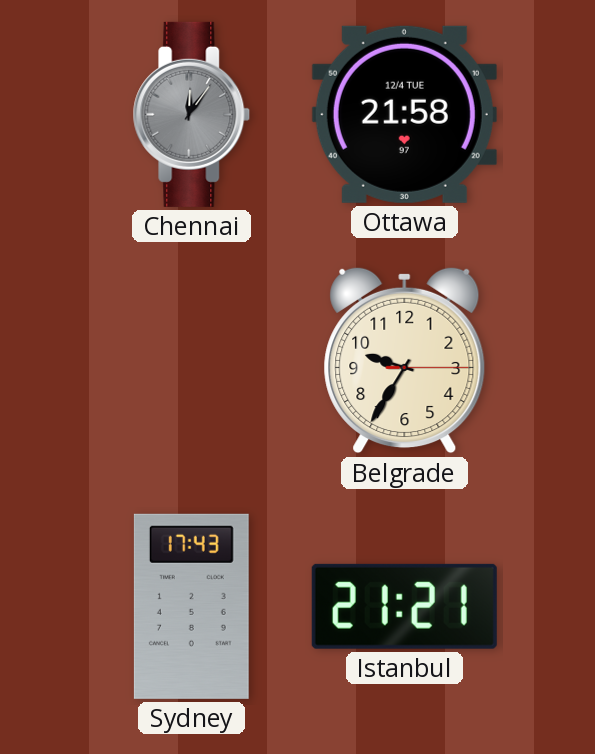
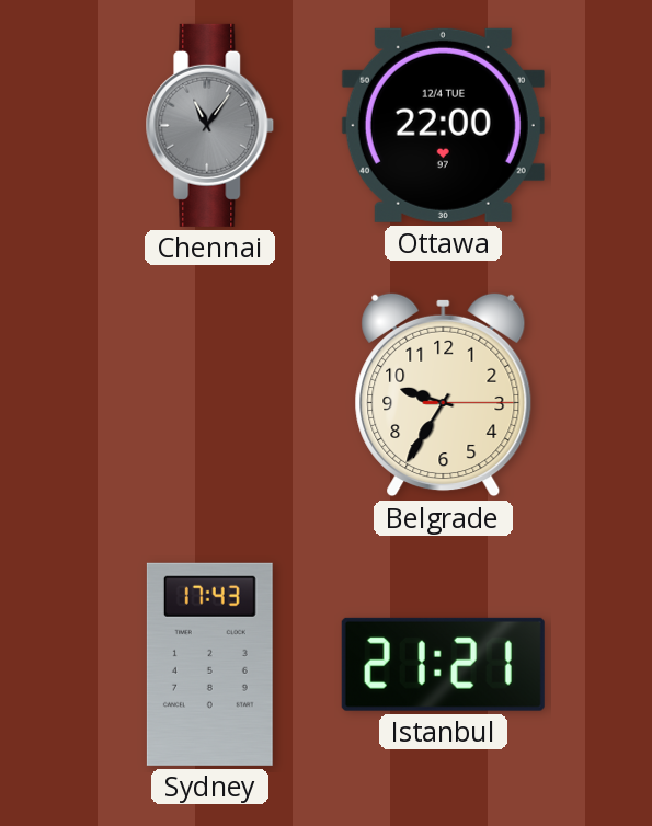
Chennai: 12:06 -> 11:06 (210, 125)
Ottawa: 21:58 -> 22:00 (443, 125)
